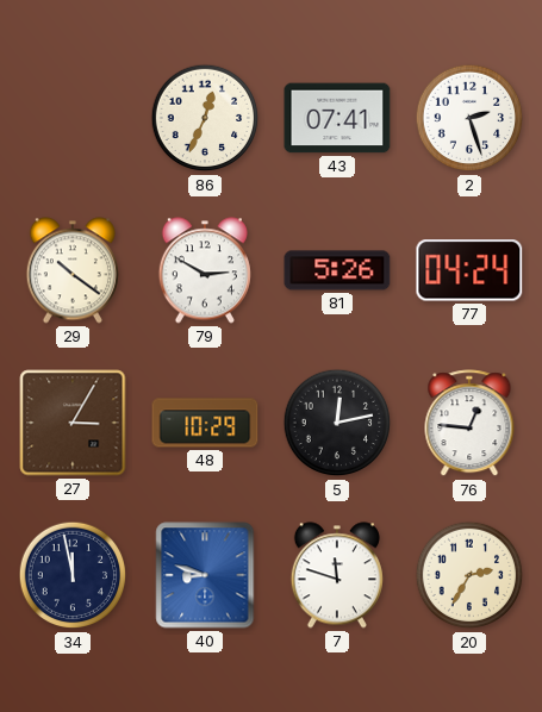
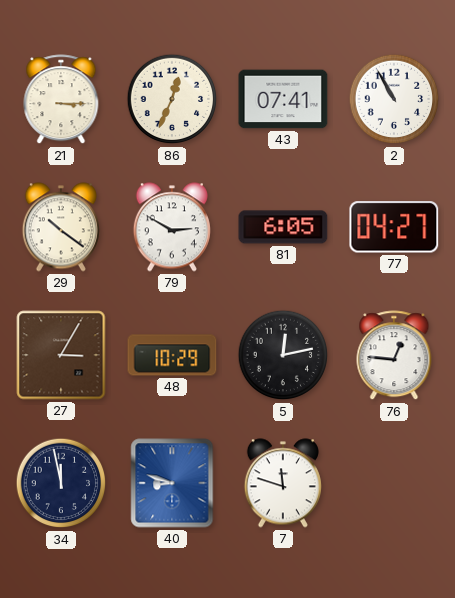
21: none -> 3:15 (61, 100)
2: 2:27 -> 10:55 (394, 99)
81: 5:26 -> 6:05 (283, 227)
77: 04:24 -> 04:27 (394, 227)
20: 2:35 -> none (469, 575)
